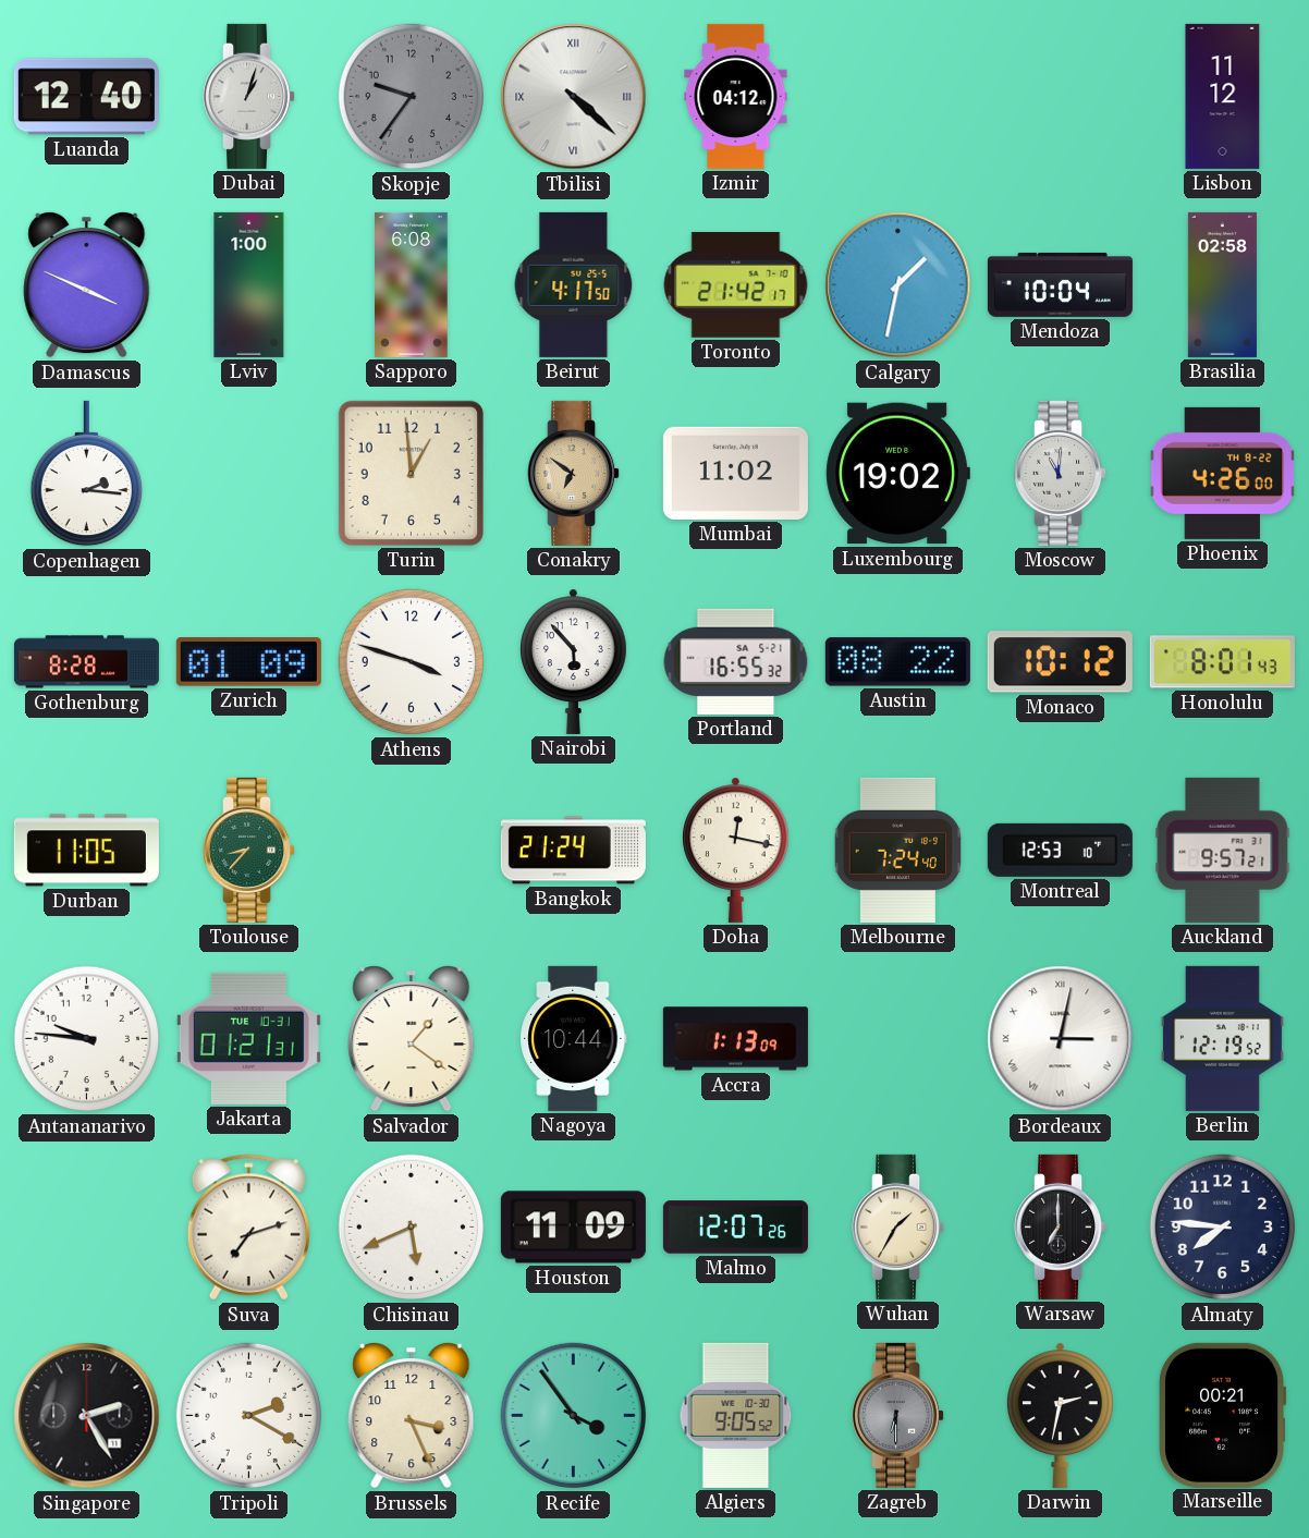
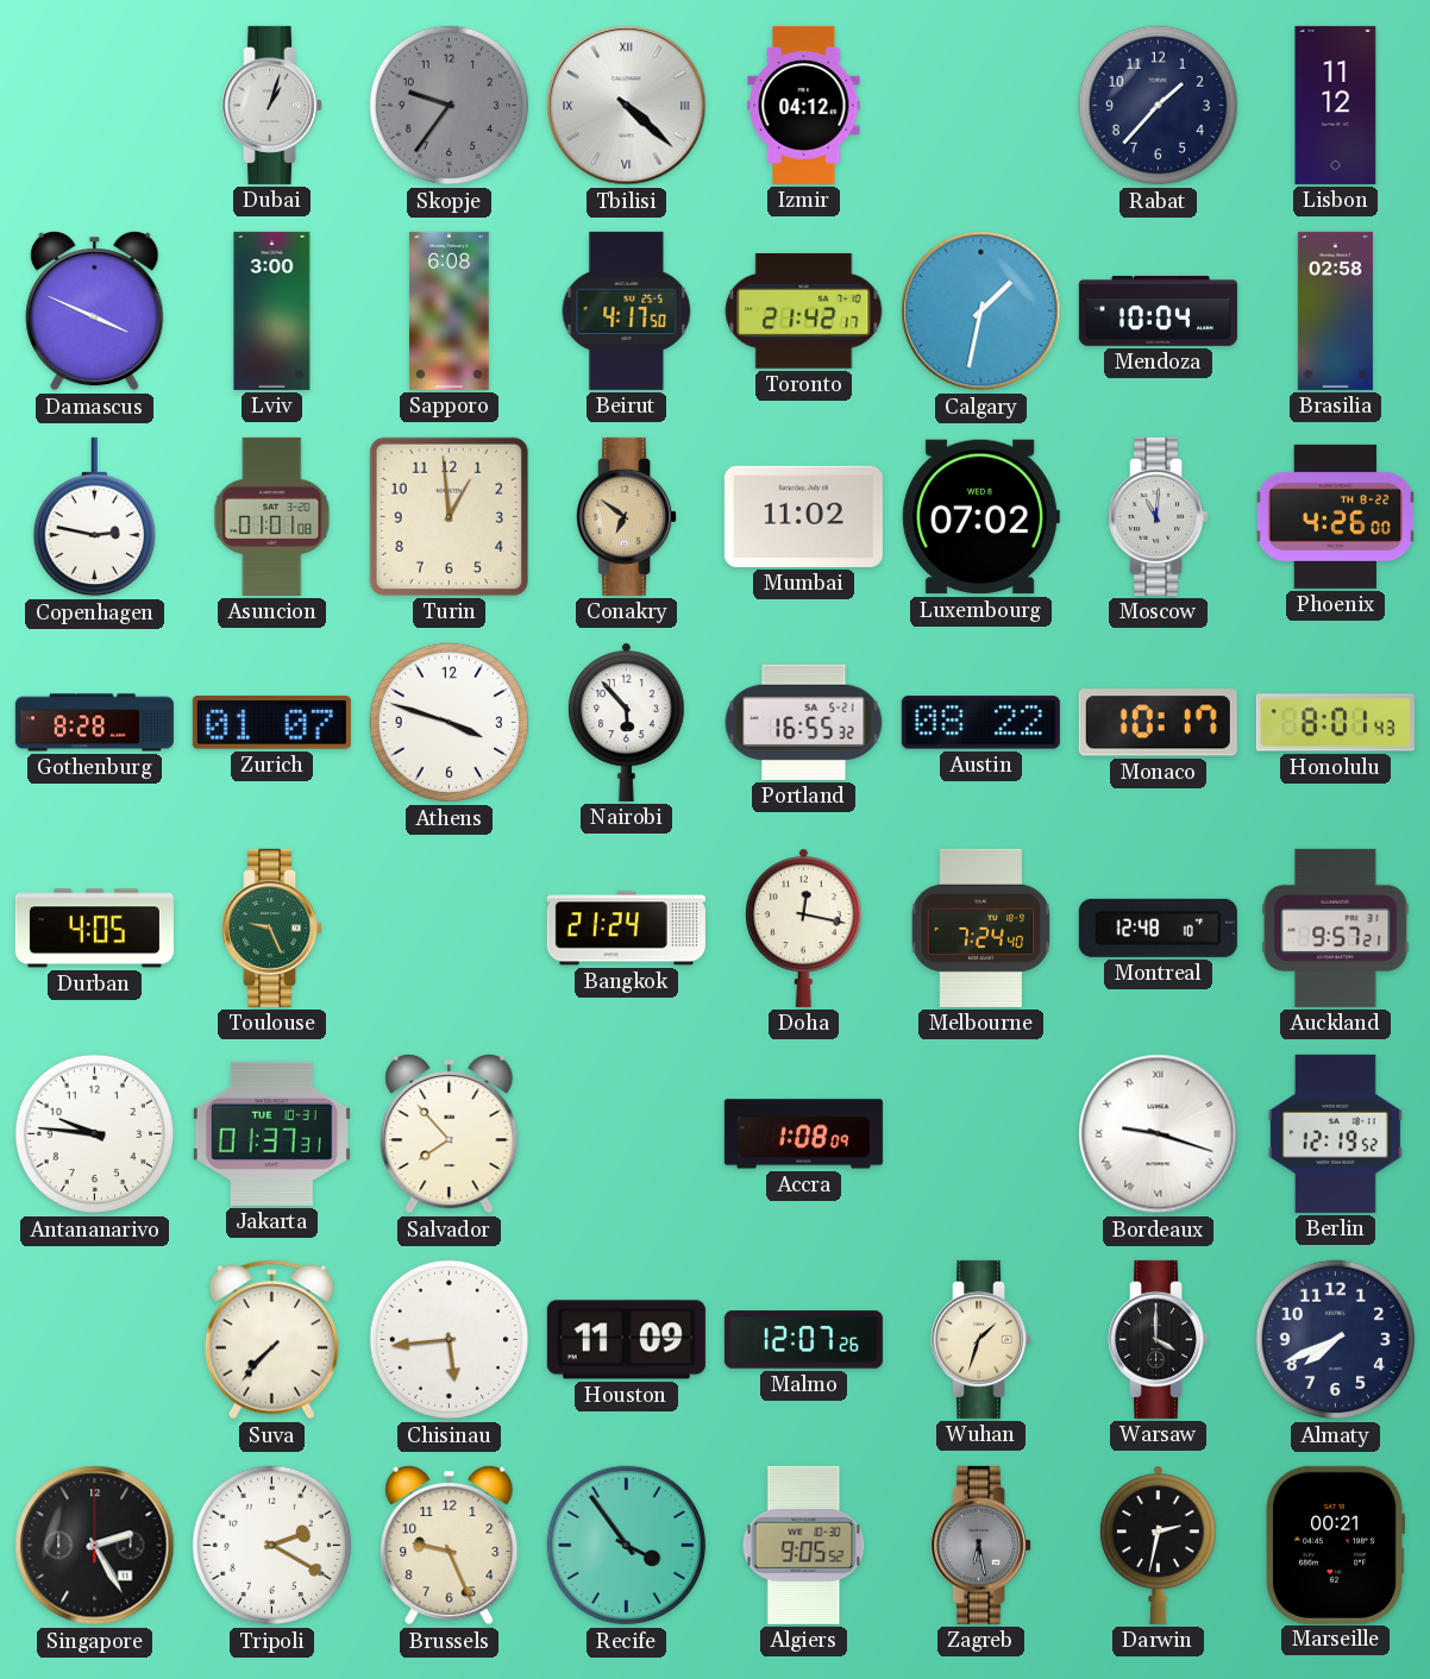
Luanda: 12:40 -> none (86, 97)
Rabat: none -> 1:37 (1159, 106)
Lviv: 1:00 -> 3:00 (272, 310)
Copenhagen: 2:16 -> 2:47 (94, 517)
Asuncion: none -> 01:01 (272, 516)
Luxembourg: 19:02 -> 07:02 (980, 517)
Zurich: 01:09 -> 01:07 (271, 723)
Monaco: 10:12 -> 10:17 (1158, 723)
Durban: 11:05 -> 4:05 (94, 929)
Toulouse: 8:37 -> 9:26 (272, 927)
Montreal: 12:53 -> 12:48 (1158, 927)
Jakarta: 01:21 -> 01:37 (271, 1133)
Salvador: 1:21 -> 7:53 (450, 1133)
Nagoya: 10:44 -> none (574, 1038)
Accra: 1:13 -> 1:08 (803, 1134)
Bordeaux: 3:02 -> 9:18 (1159, 1134)
Suva: 7:12 -> 7:37 (271, 1340)
Chisinau: 5:41 -> 5:44 (450, 1340)
Wuhan: 1:35 -> 1:33 (981, 1339)
Warsaw: 7:00 -> 4:00 (1159, 1339)
Almaty: 7:46 -> 7:41 (1336, 1340)
Brussels: 3:26 -> 9:26 (450, 1545)
Zagreb: 6:30 -> 6:28 (981, 1545)
